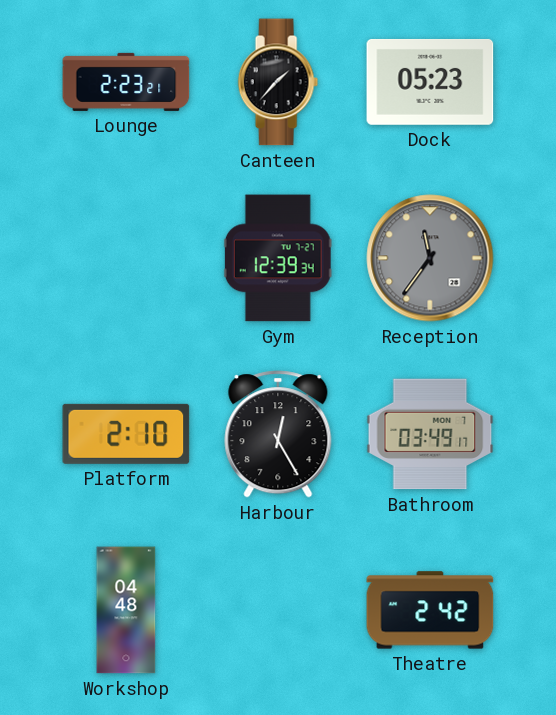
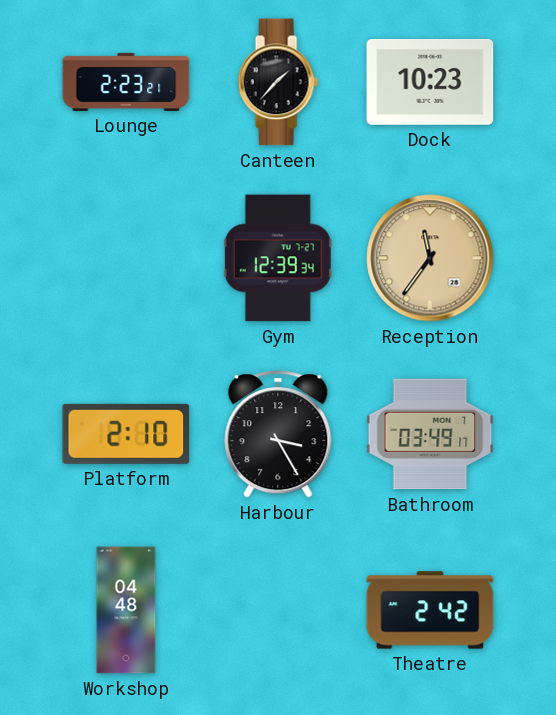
Dock: 05:23 -> 10:23 (430, 82)
Reception dial: grey -> champagne (430, 258)
Harbour: 12:25 -> 3:25 (278, 434)
